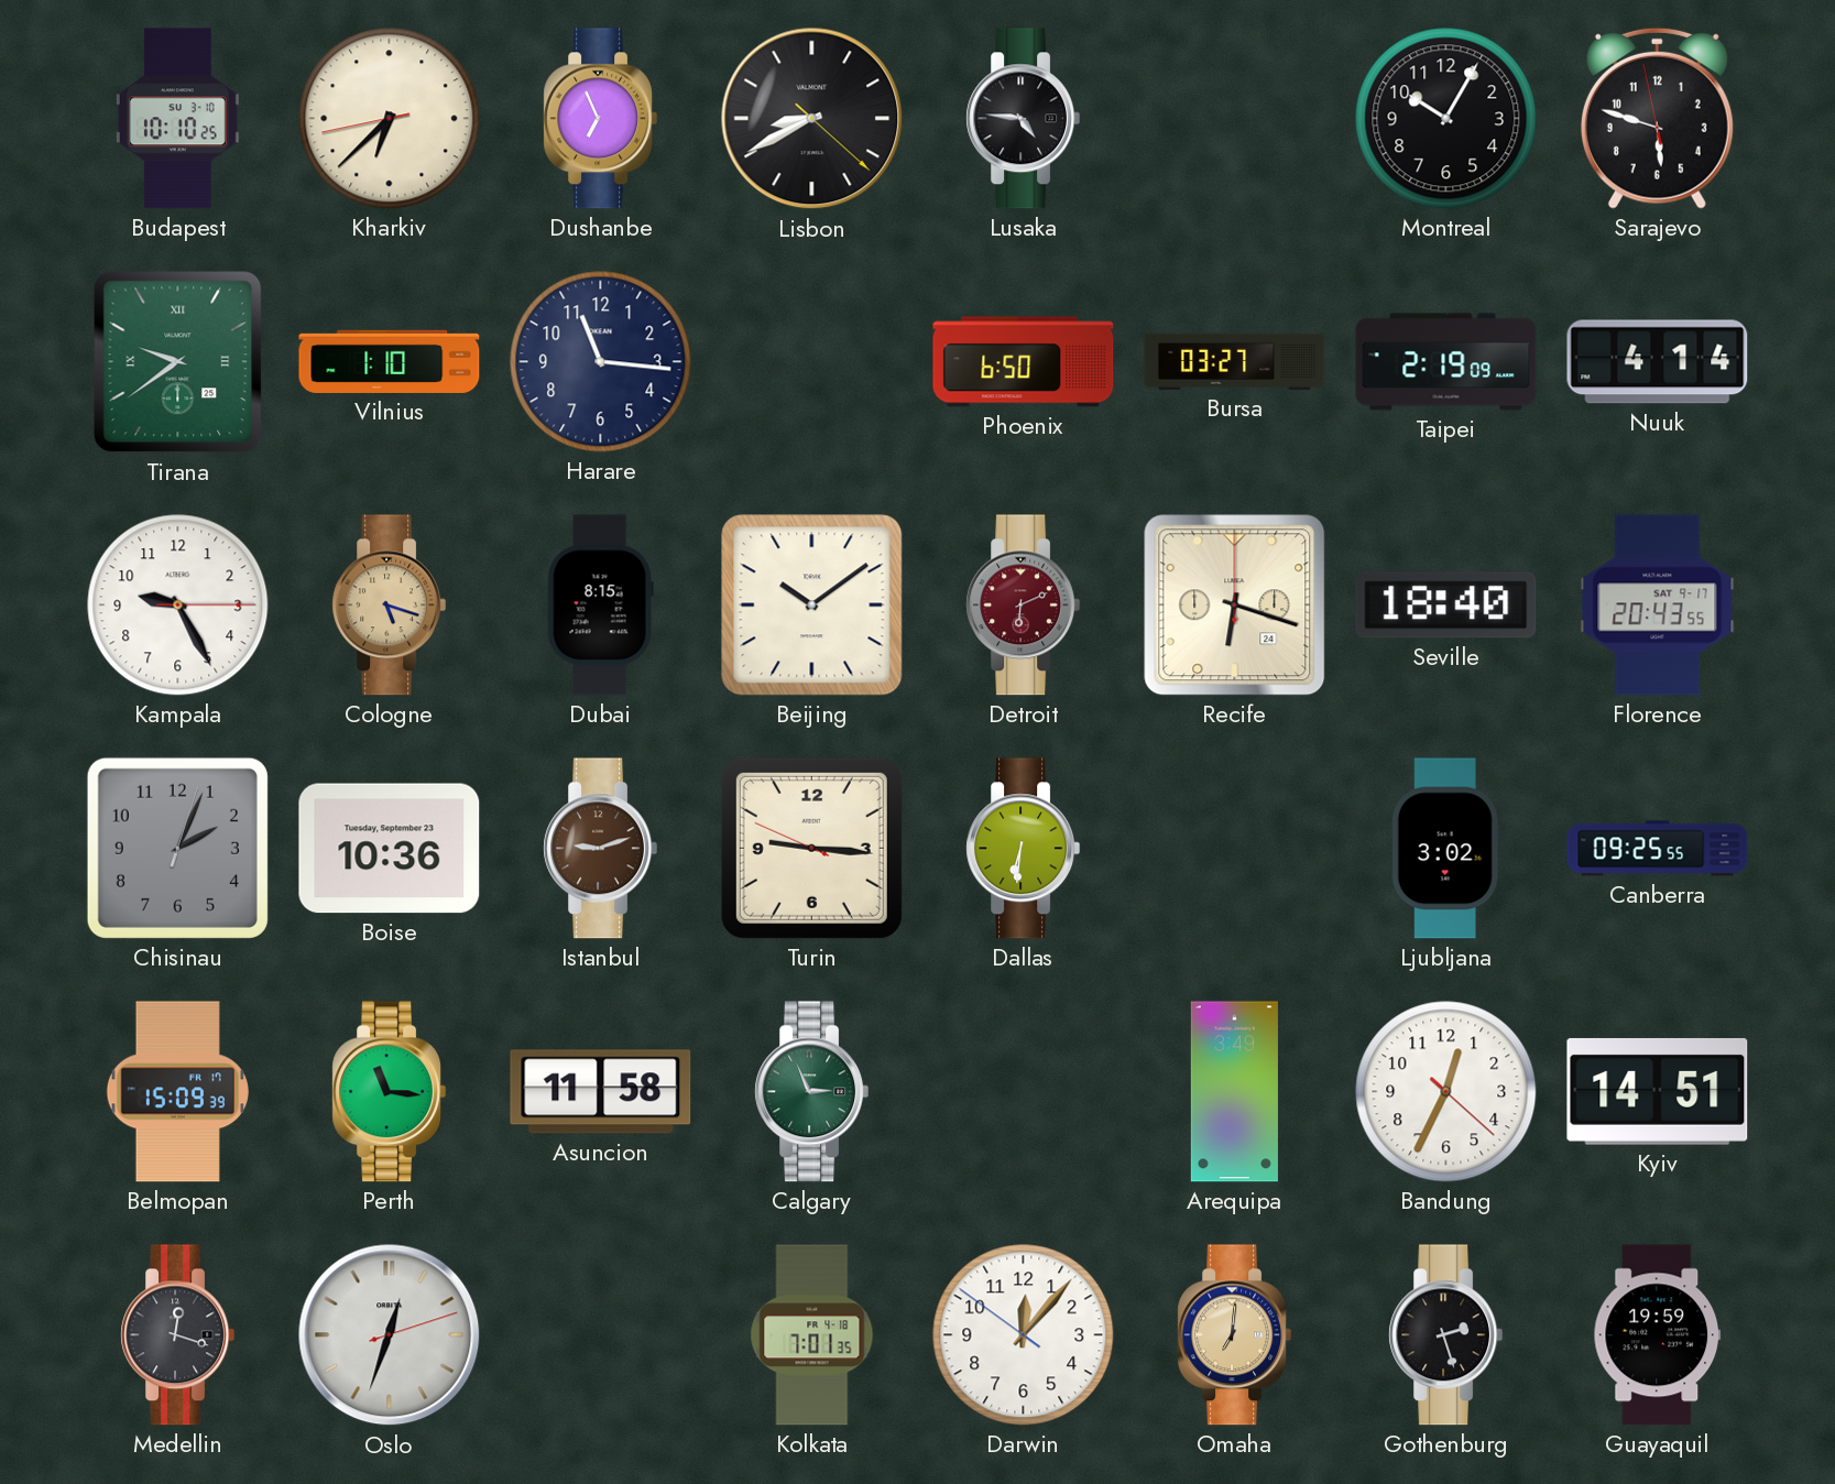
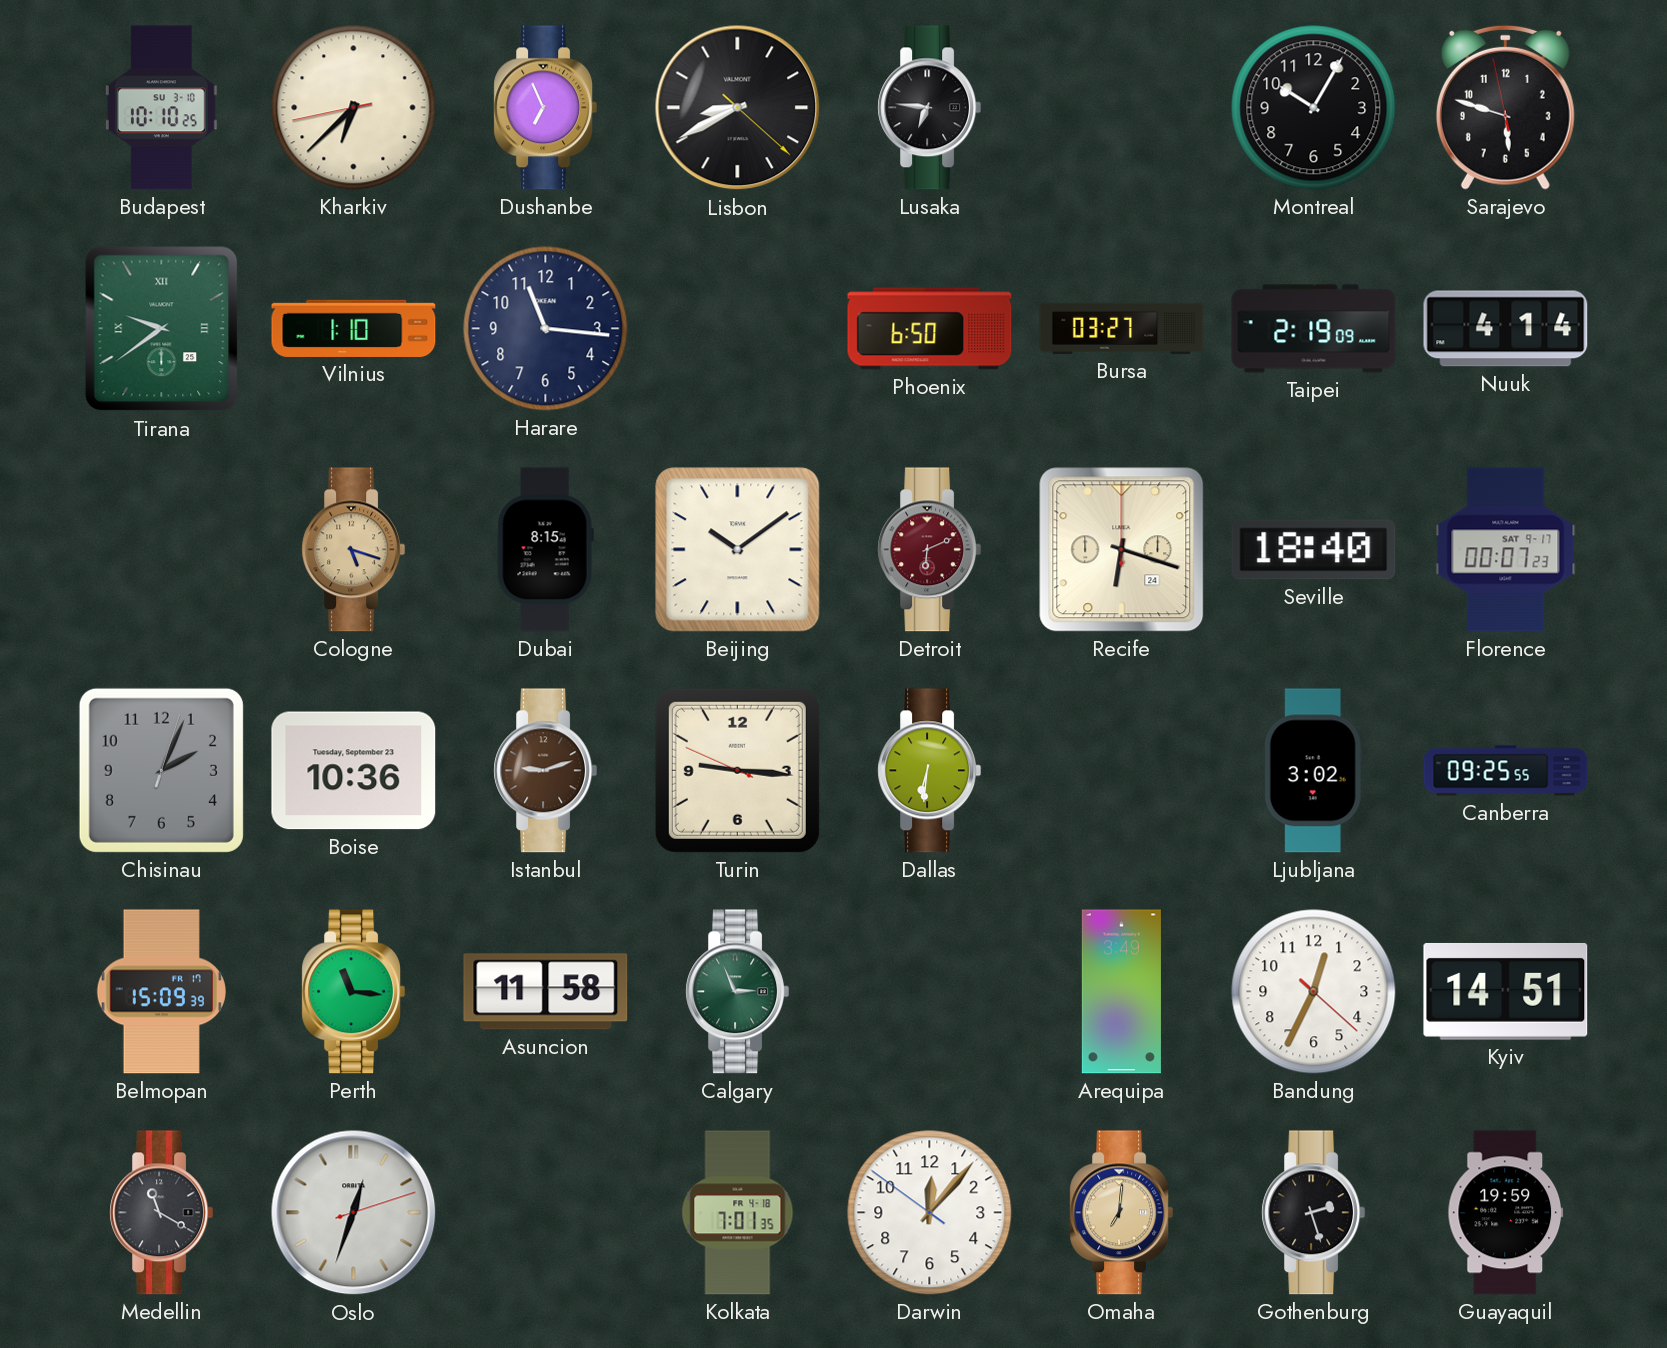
Lusaka: 4:46 -> 6:46 (930, 108)
Kampala: 9:25 -> none (178, 605)
Florence: 20:43 -> 00:07 (1506, 550)
Medellin: 12:18 -> 11:20 (162, 1213)
